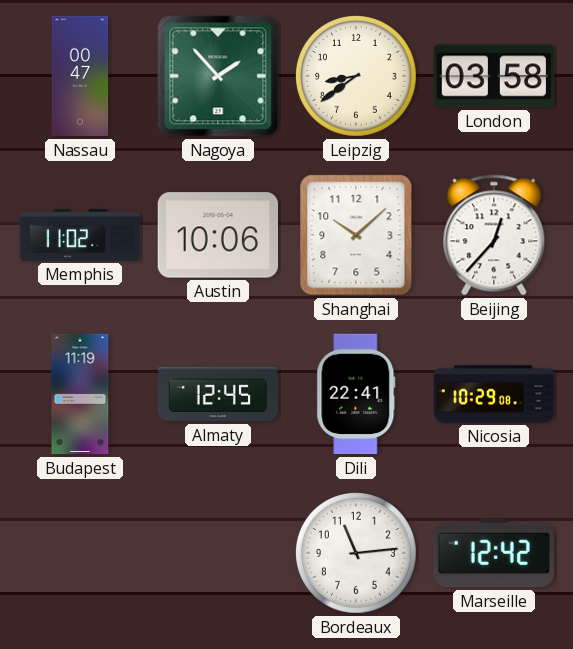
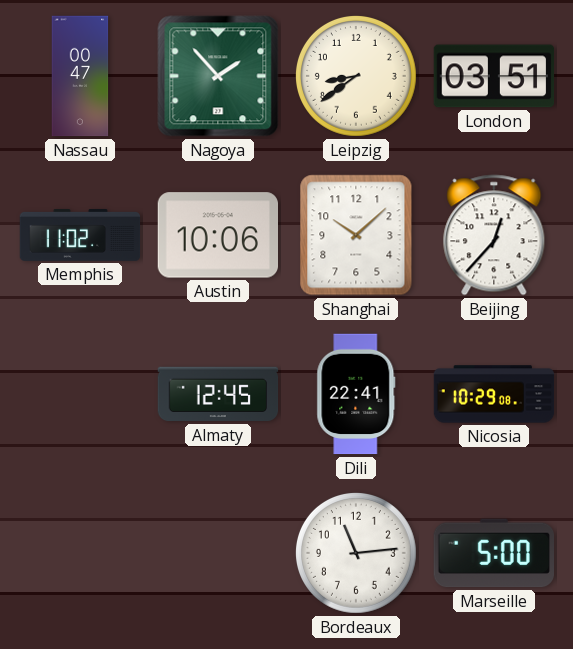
London: 03:58 -> 03:51 (494, 76)
Budapest: 11:19 -> none (80, 394)
Marseille: 12:42 -> 5:00 (493, 553)
